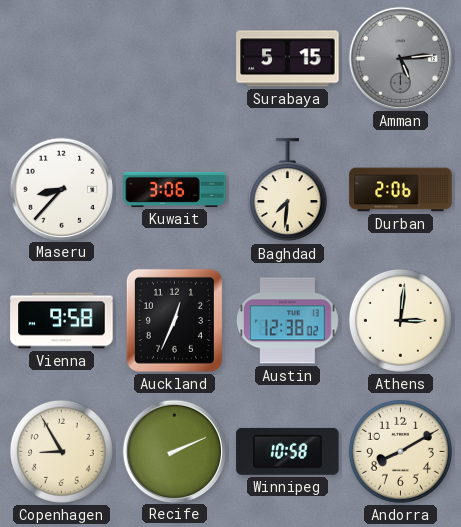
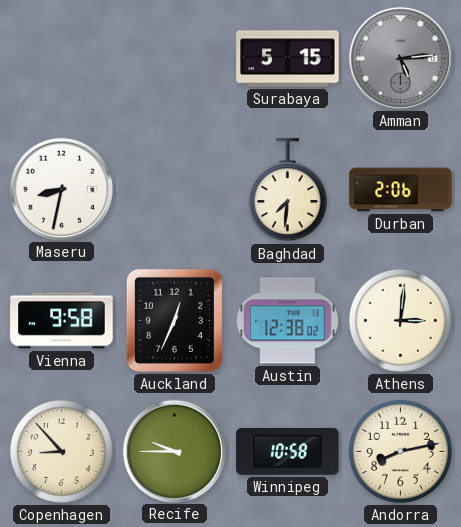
Maseru: 8:37 -> 8:32 (61, 189)
Kuwait: 3:06 -> none (175, 189)
Copenhagen: 8:55 -> 8:53 (61, 451)
Recife: 2:11 -> 9:45 (174, 451)
Andorra: 8:10 -> 8:13 (400, 451)
